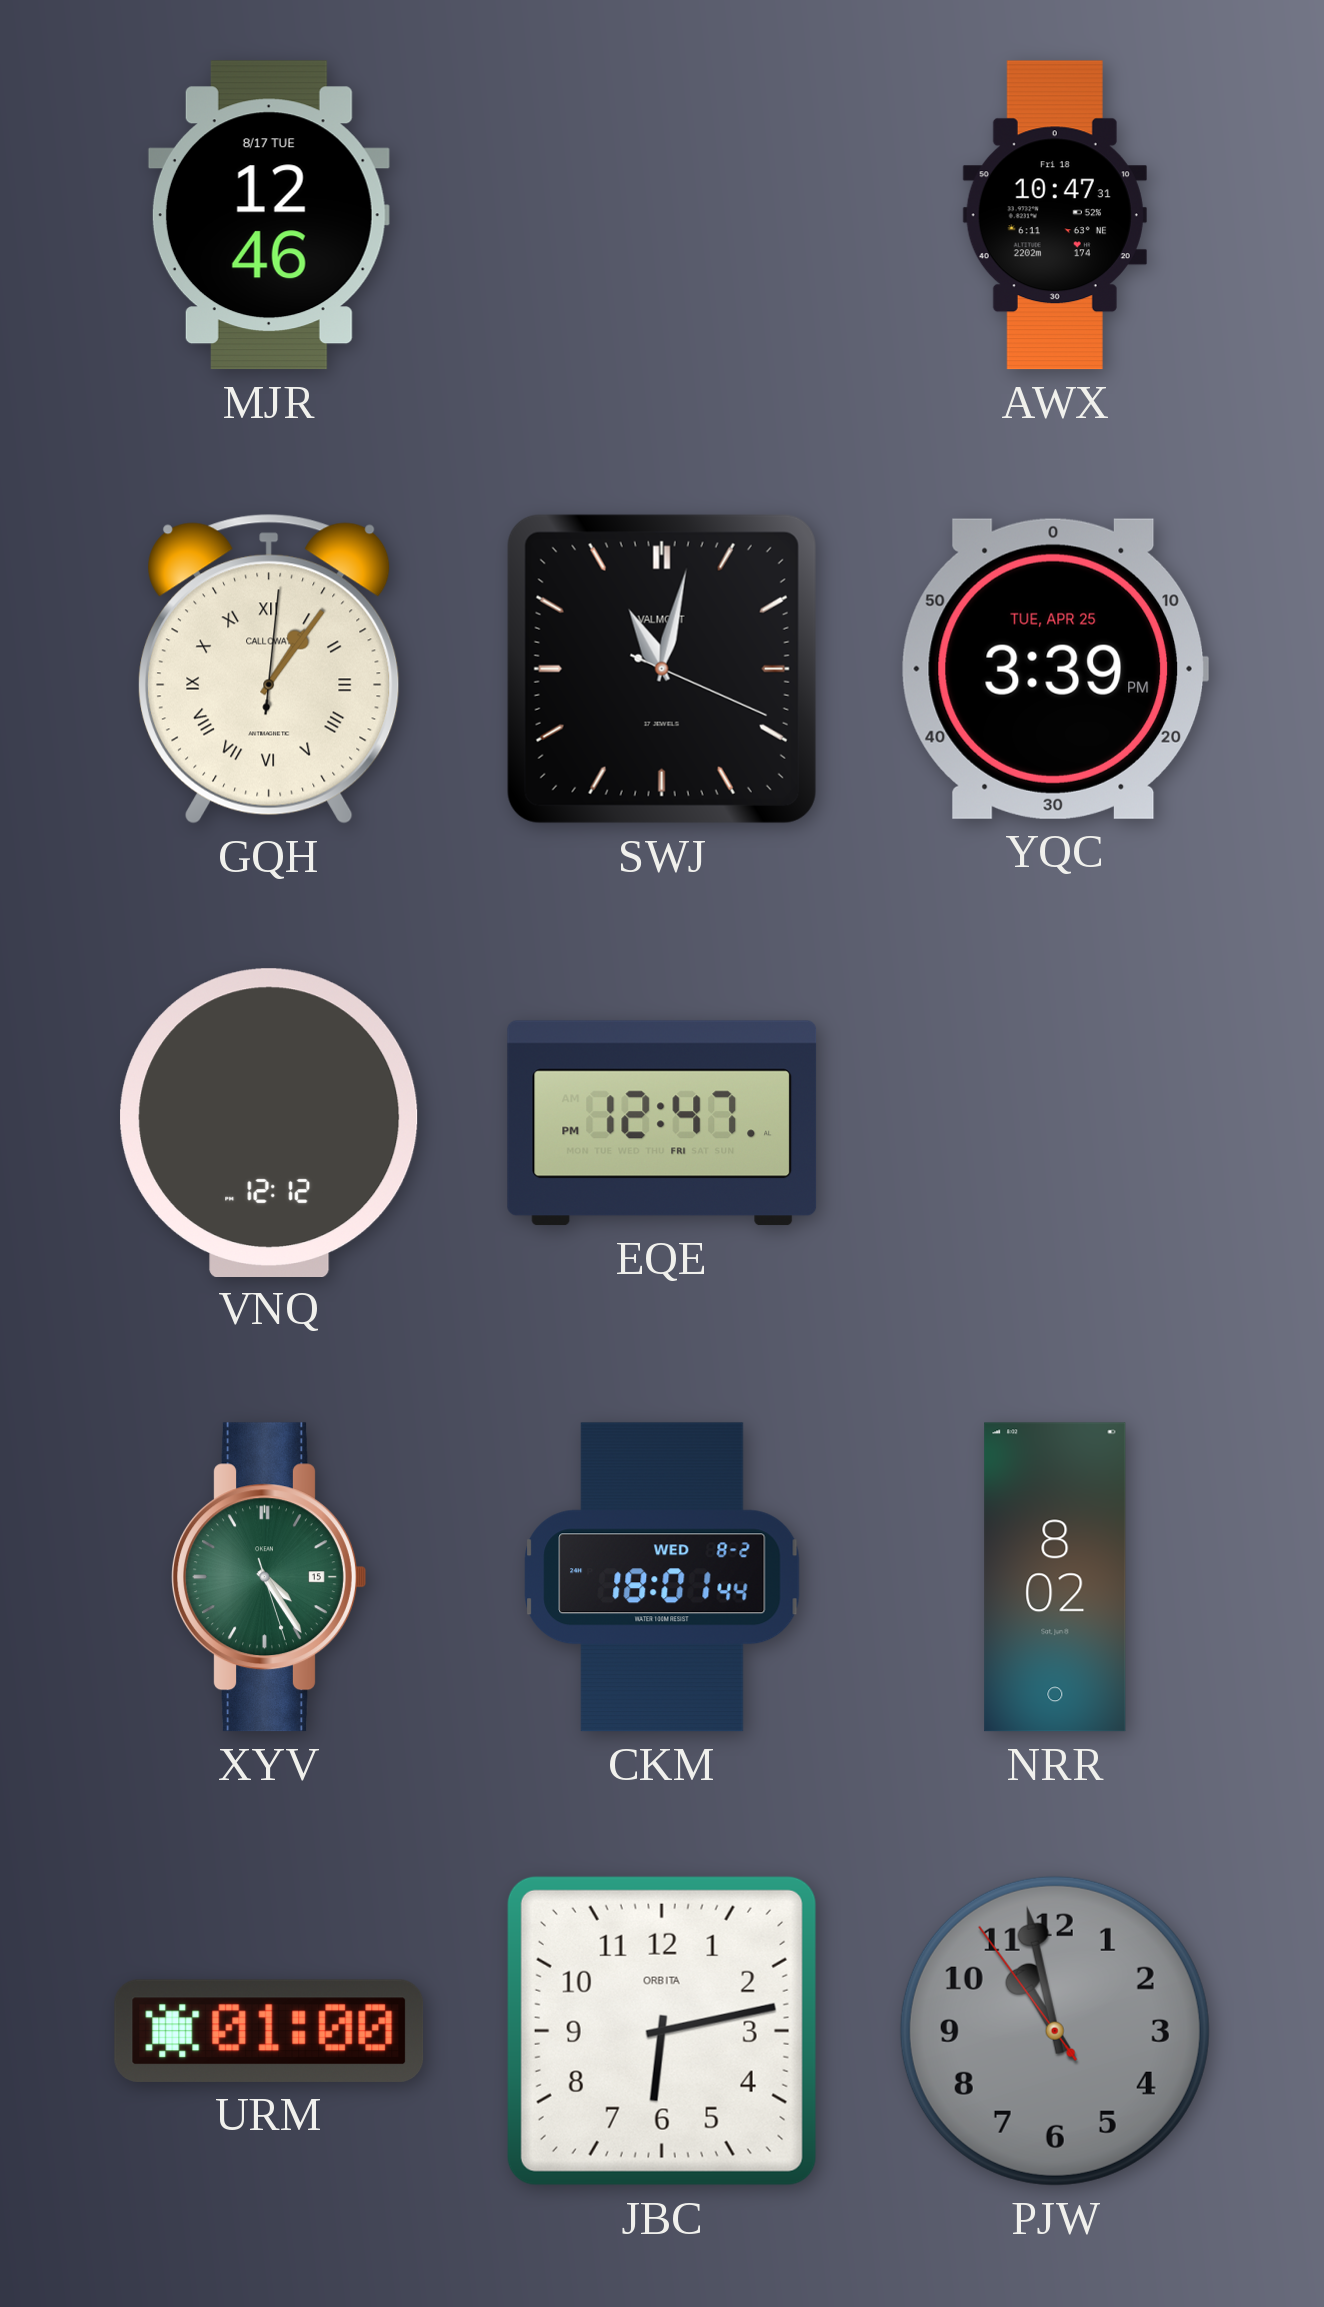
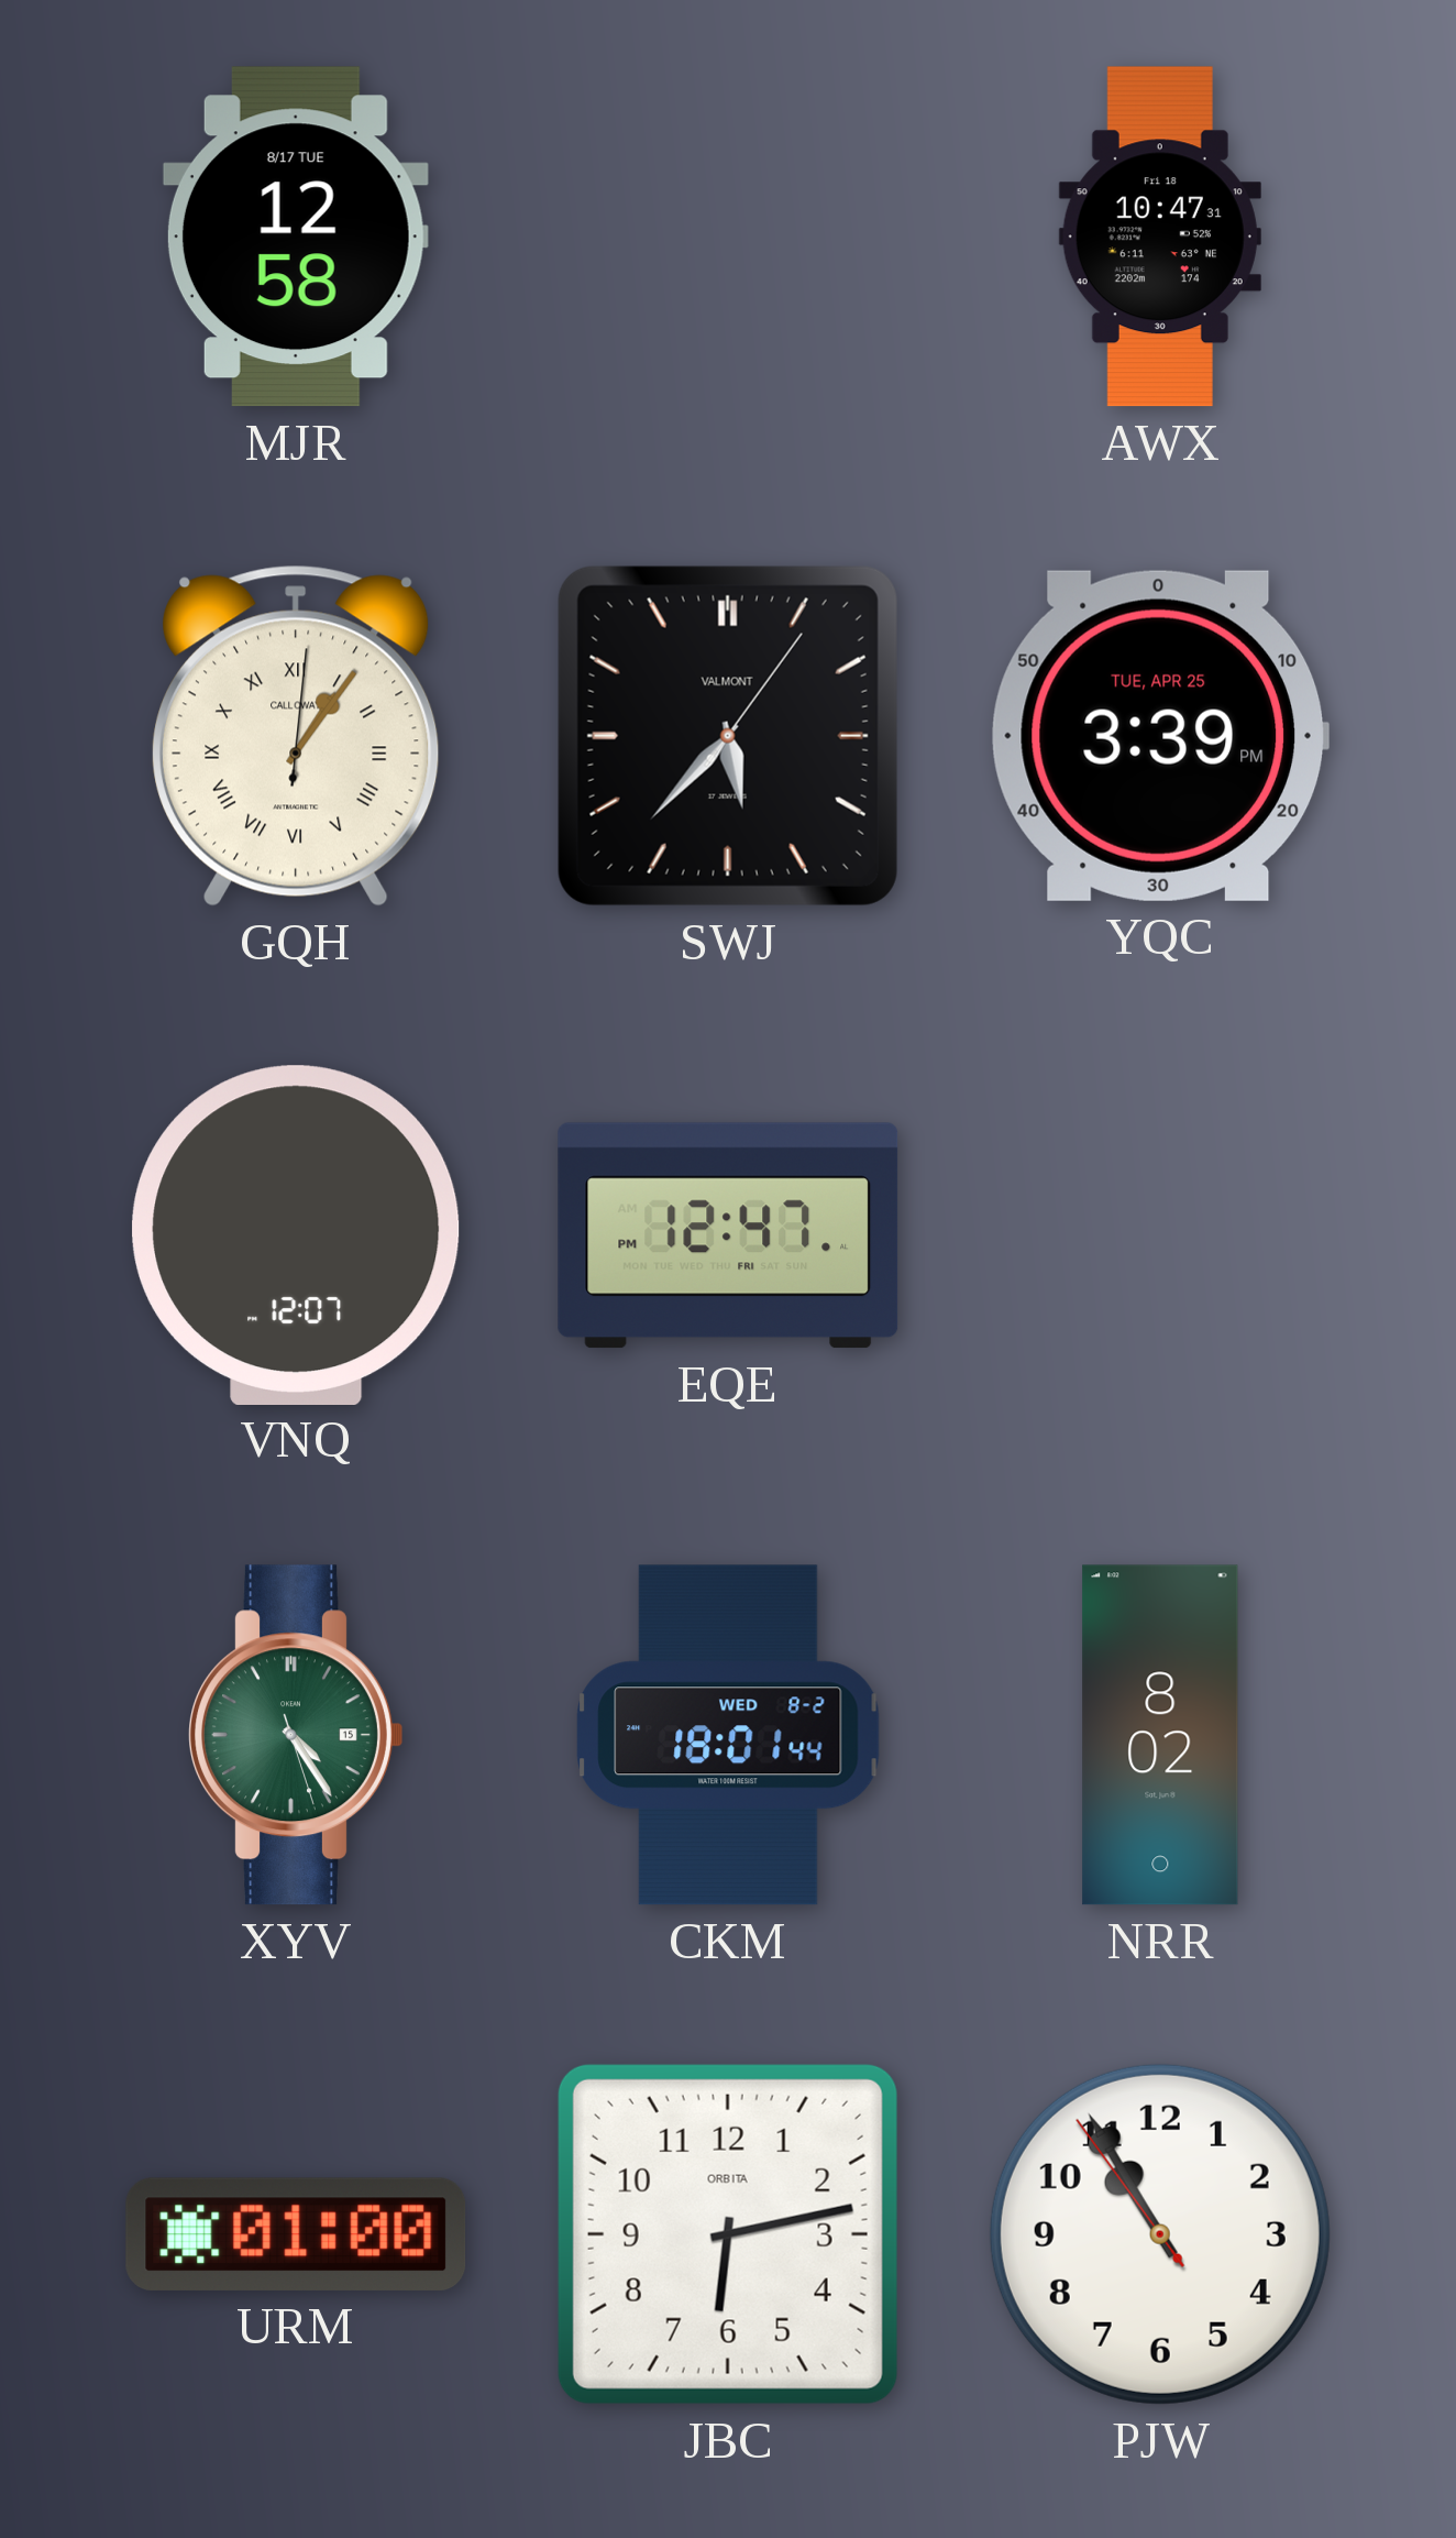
MJR: 12:46 -> 12:58 (296, 237)
SWJ: 11:02 -> 5:37 (728, 736)
VNQ: 12:12 -> 12:07 (296, 1234)
PJW: 10:57 -> 10:54 (1160, 2234)
PJW dial: grey -> white (1160, 2234)
